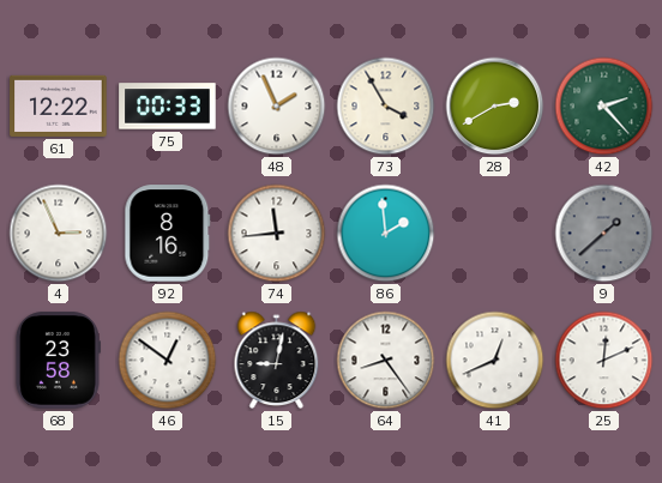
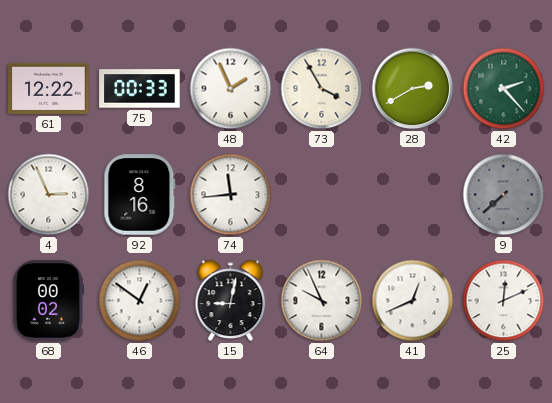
86: 1:59 -> none (386, 234)
9: 1:38 -> 7:38 (504, 195)
68: 23:58 -> 00:02 (48, 301)
64: 8:24 -> 9:56 (322, 301)
